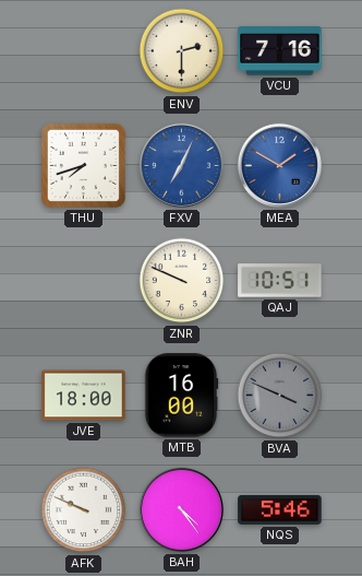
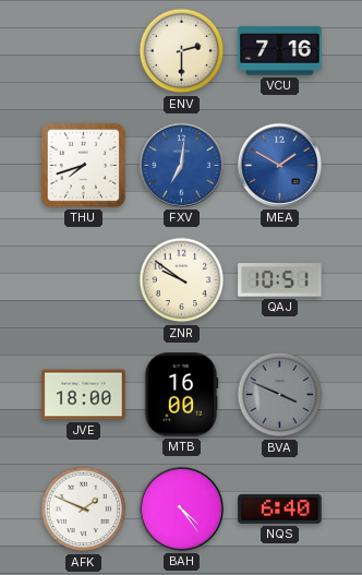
FXV: 7:04 -> 7:01 (181, 165)
ZNR: 9:49 -> 9:51 (182, 280)
AFK: 9:49 -> 1:49 (84, 510)
NQS: 5:46 -> 6:40 (280, 508)
